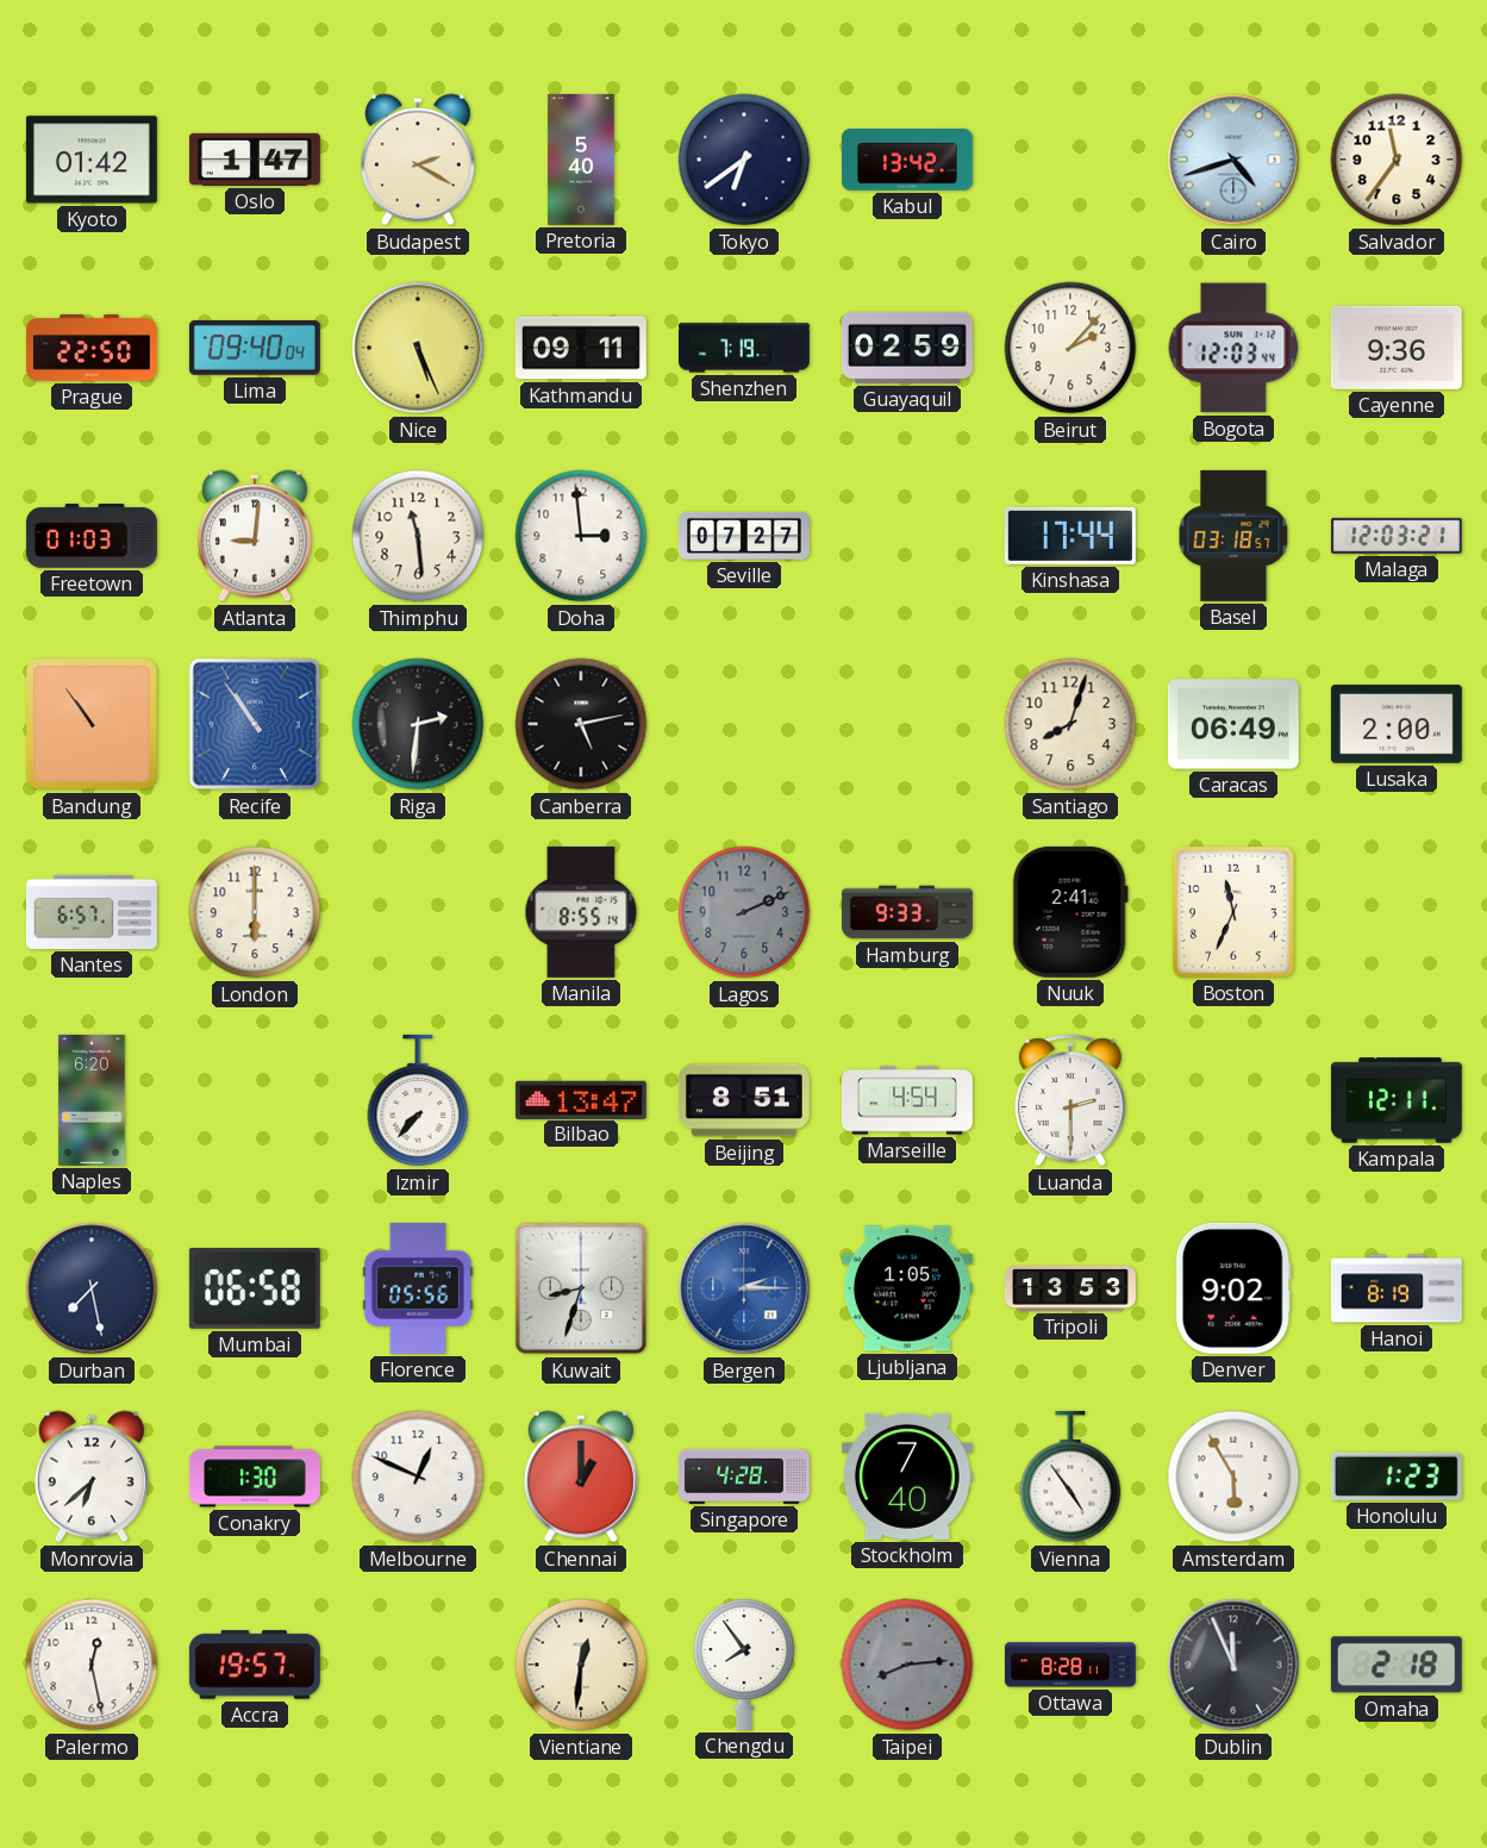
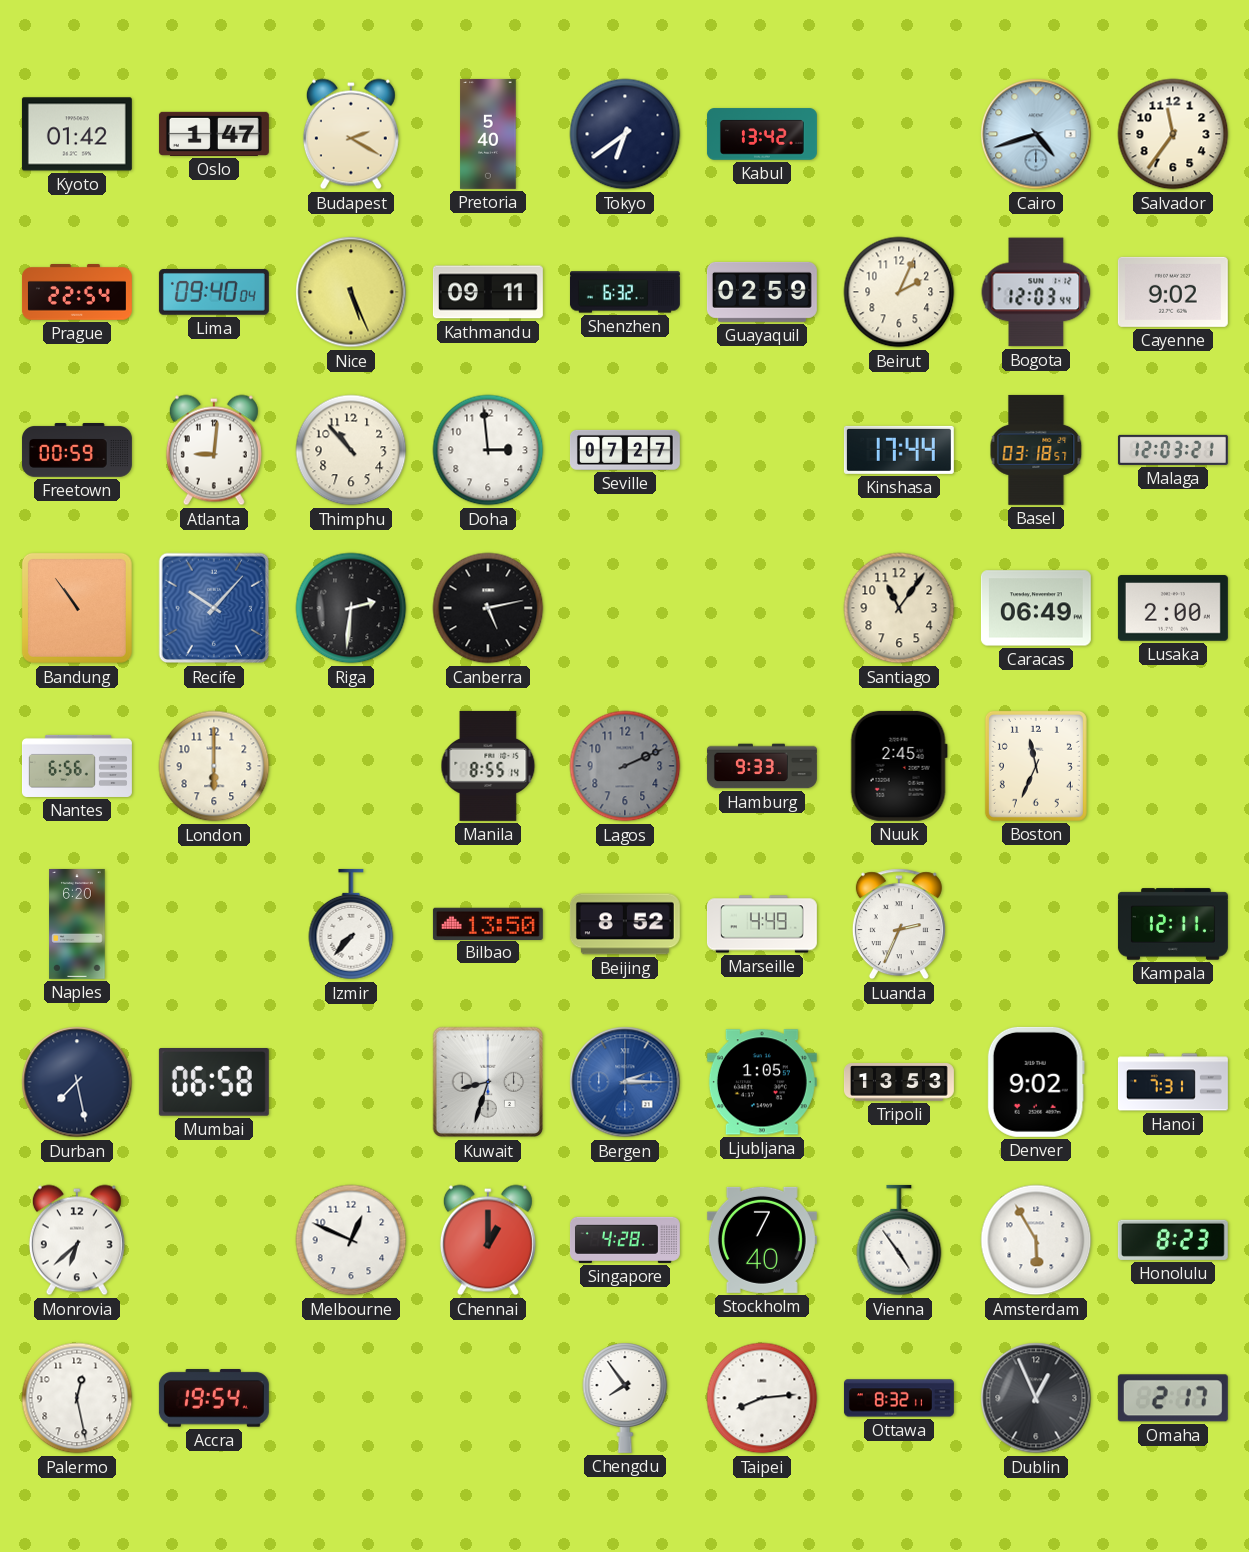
Prague: 22:50 -> 22:54 (77, 292)
Shenzhen: 7:19 -> 6:32 (625, 292)
Beirut: 2:07 -> 2:04 (899, 292)
Cayenne: 9:36 -> 9:02 (1173, 292)
Freetown: 01:03 -> 00:59 (77, 450)
Thimphu: 11:29 -> 10:53 (351, 450)
Recife: 10:54 -> 10:07 (214, 608)
Santiago: 8:03 -> 11:06 (899, 608)
Nantes: 6:57 -> 6:56 (77, 766)
Nuuk: 2:41 -> 2:45 (899, 766)
Bilbao: 13:47 -> 13:50 (488, 923)
Beijing: 8:51 -> 8:52 (625, 924)
Marseille: 4:54 -> 4:49 (762, 924)
Luanda: 2:30 -> 2:34 (899, 924)
Florence: 05:56 -> none (418, 1288)
Hanoi: 8:19 -> 7:31 (1173, 1082)
Conakry: 1:30 -> none (255, 1476)
Honolulu: 1:23 -> 8:23 (1173, 1240)
Accra: 19:57 -> 19:54 (214, 1398)
Vientiane: 12:31 -> none (581, 1665)
Taipei dial: grey -> white (762, 1398)
Ottawa: 8:28 -> 8:32 (899, 1398)
Dublin: 11:56 -> 12:56 (1036, 1398)
Omaha: 2:18 -> 2:17 (1173, 1398)
